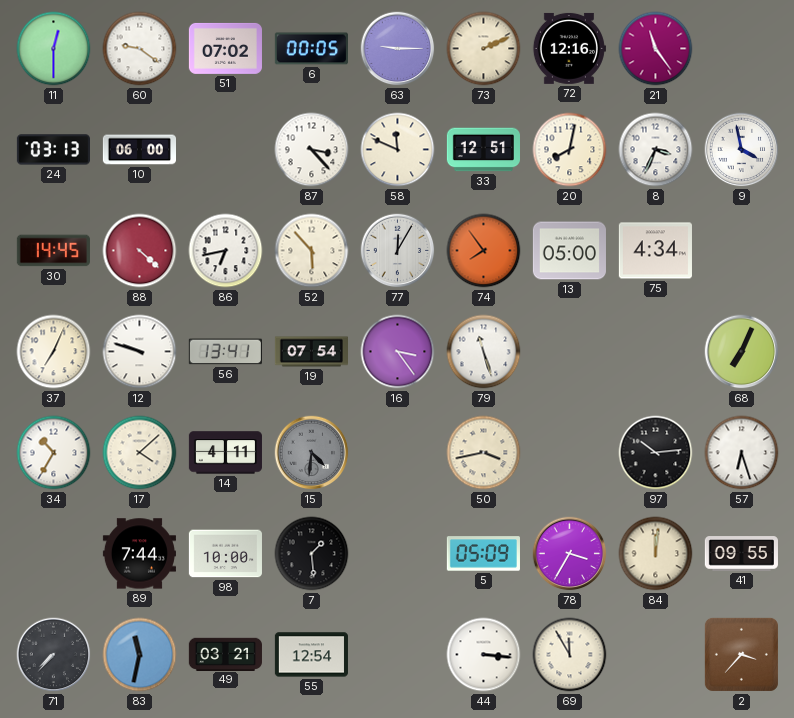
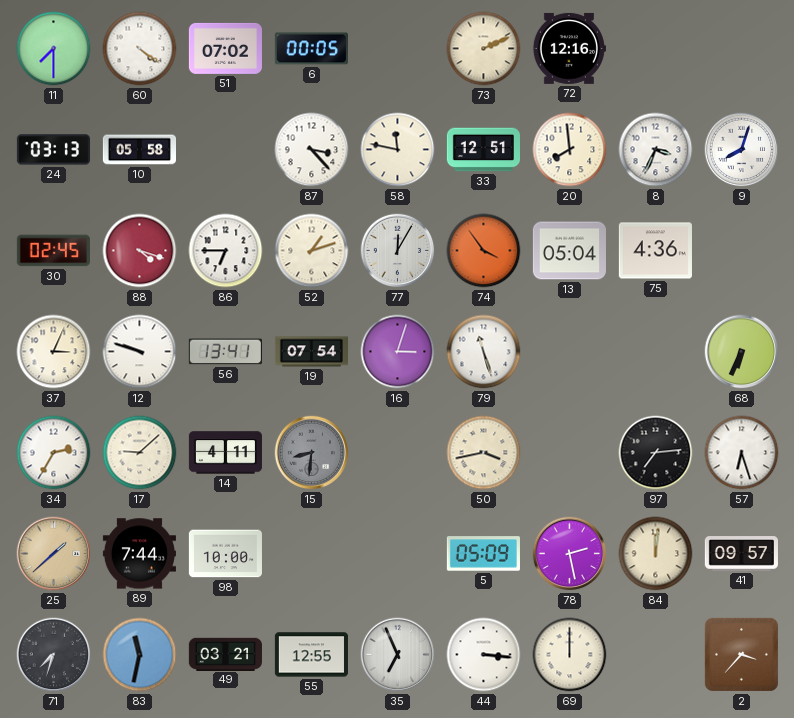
11: 12:30 -> 7:30 (54, 49)
60: 9:21 -> 4:21 (140, 49)
63: 9:15 -> none (398, 49)
21: 11:24 -> none (656, 49)
10: 06:00 -> 05:58 (139, 150)
58: 11:49 -> 11:47 (398, 150)
20: 8:02 -> 7:59 (570, 150)
9: 3:58 -> 8:03 (742, 150)
30: 14:45 -> 02:45 (53, 251)
88: 4:22 -> 4:18 (140, 251)
86: 6:43 -> 6:45 (226, 251)
52: 5:53 -> 1:12 (312, 251)
74: 7:54 -> 3:54 (484, 251)
13: 05:00 -> 05:04 (569, 251)
75: 4:34 -> 4:36 (655, 251)
37: 7:04 -> 3:04 (54, 352)
16: 3:24 -> 3:03 (398, 352)
68: 7:04 -> 6:34 (742, 352)
34: 10:35 -> 2:35 (54, 453)
17: 4:08 -> 9:08 (140, 453)
15: 4:31 -> 8:31 (312, 453)
97: 10:14 -> 7:14 (656, 453)
25: none -> 1:38 (54, 554)
7: 1:29 -> none (312, 554)
78: 3:35 -> 2:28 (570, 554)
41: 09:55 -> 09:57 (741, 554)
71: 7:37 -> 7:33 (54, 655)
55: 12:54 -> 12:55 (311, 655)
35: none -> 6:56 (398, 655)
69: 11:55 -> 12:00 (570, 655)
